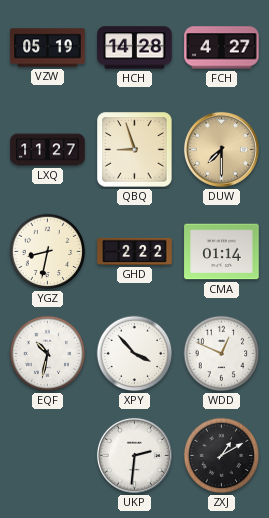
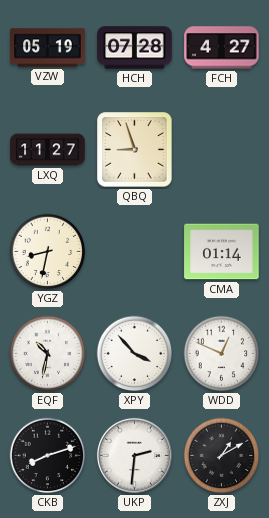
HCH: 14:28 -> 07:28 (135, 48)
DUW: 7:30 -> none (221, 149)
GHD: 2:22 -> none (135, 251)
CKB: none -> 8:12 (48, 456)
